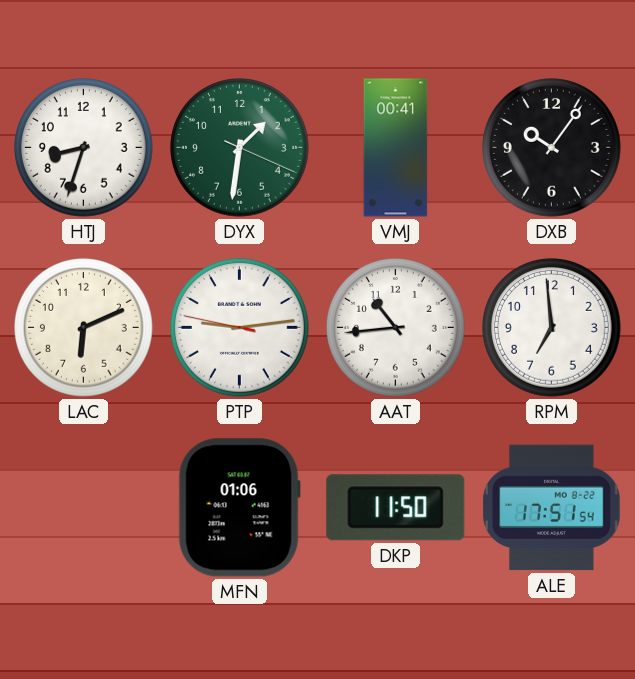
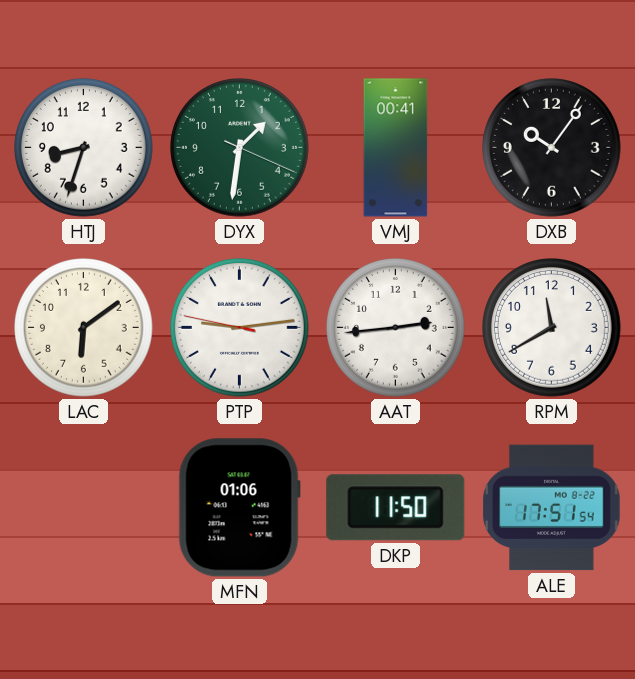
LAC: 6:11 -> 6:09 (84, 328)
AAT: 10:44 -> 2:44 (396, 328)
RPM: 6:59 -> 11:40 (552, 328)
